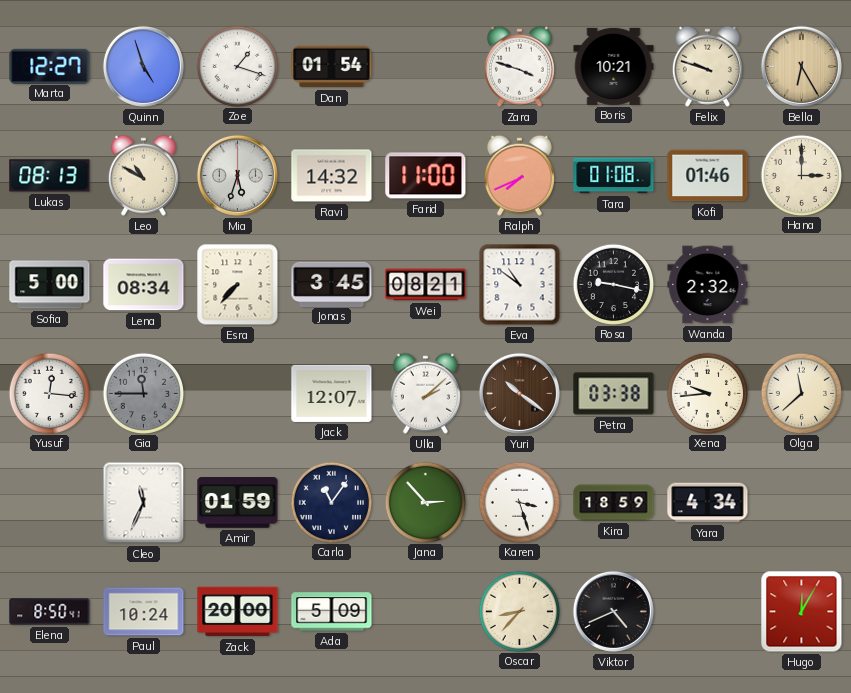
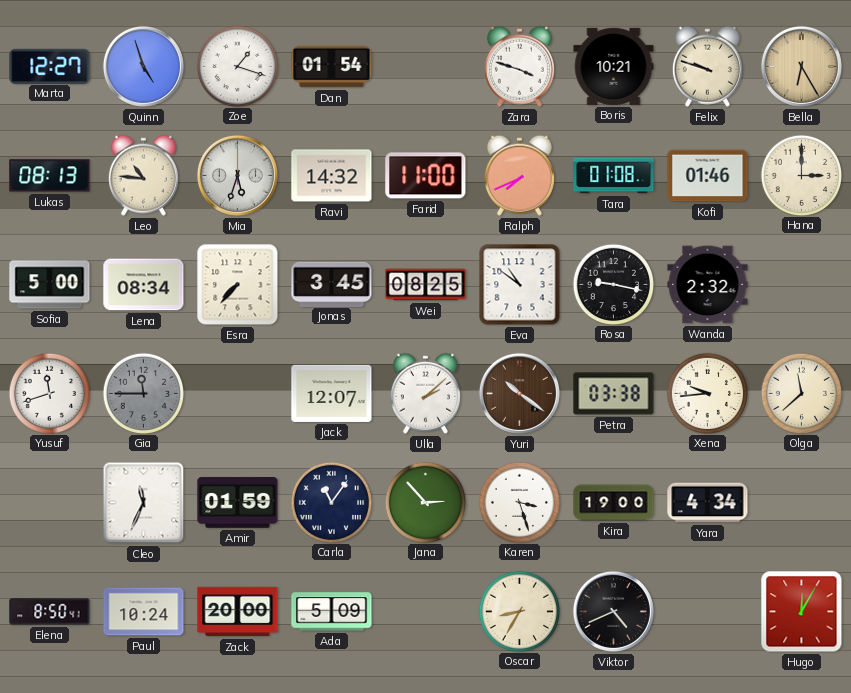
Leo: 10:50 -> 10:46 (143, 175)
Wei: 08:21 -> 08:25 (426, 285)
Yusuf: 12:16 -> 11:42 (49, 393)
Kira: 18:59 -> 19:00 (614, 503)
Oscar: 8:37 -> 8:35 (519, 611)
